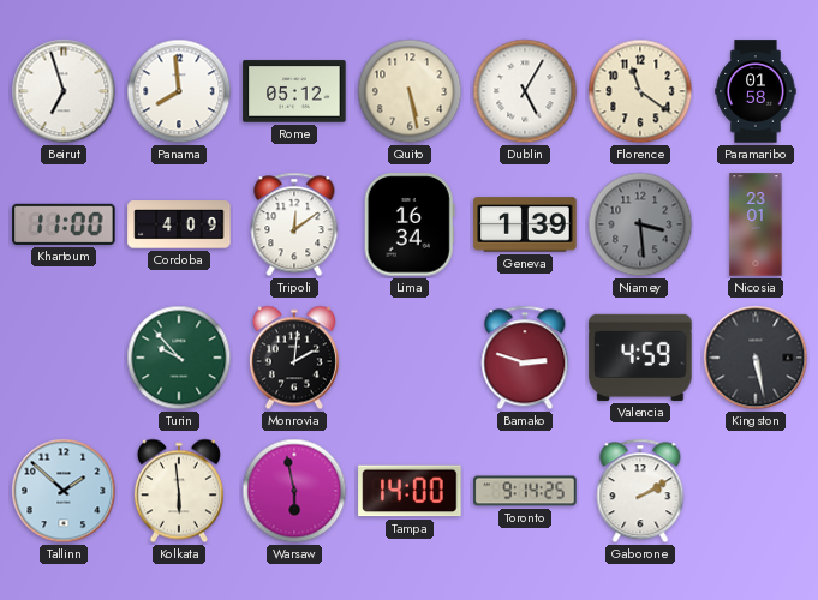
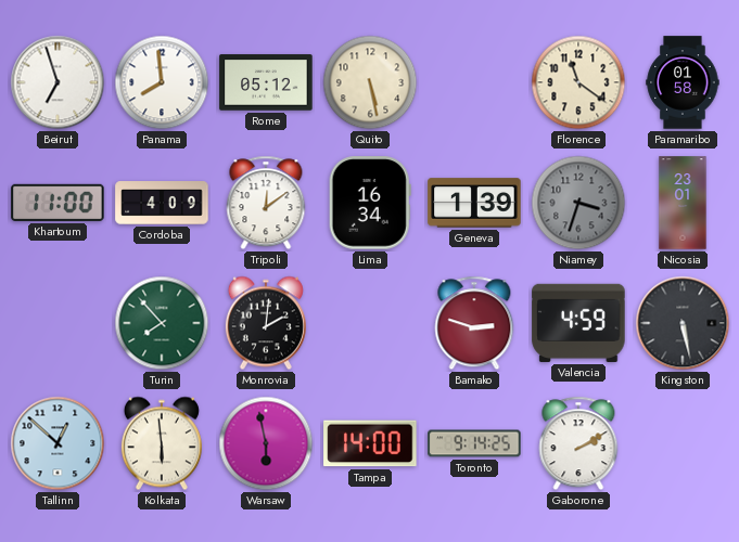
Dublin: 5:05 -> none (525, 91)
Niamey: 3:29 -> 3:33 (578, 203)
Turin: 9:53 -> 7:53 (162, 323)
Tallinn: 1:52 -> 12:52 (58, 443)
